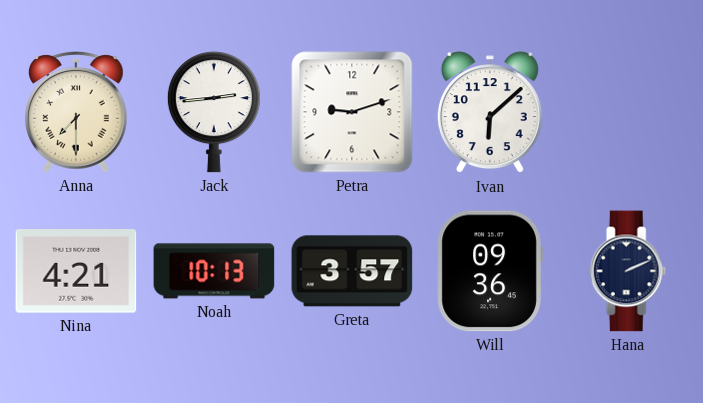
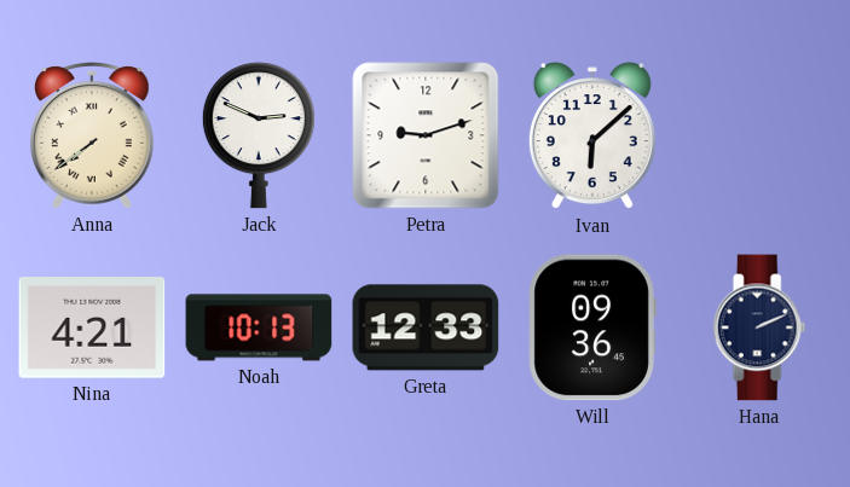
Anna: 7:30 -> 7:39 (93, 137)
Jack: 2:44 -> 2:49 (259, 135)
Greta: 3:57 -> 12:33 (426, 327)
